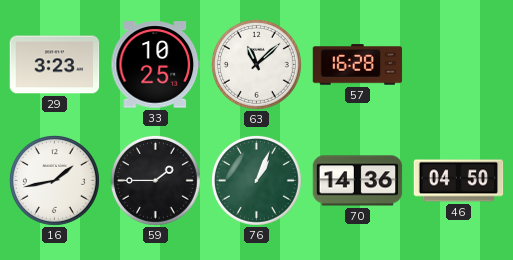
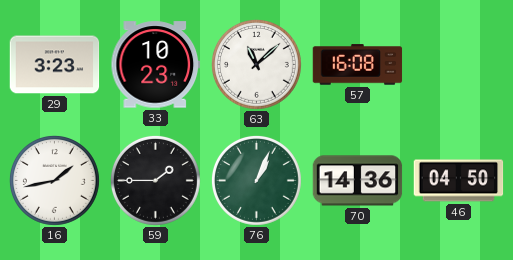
33: 10:25 -> 10:23 (156, 65)
57: 16:28 -> 16:08 (358, 65)
